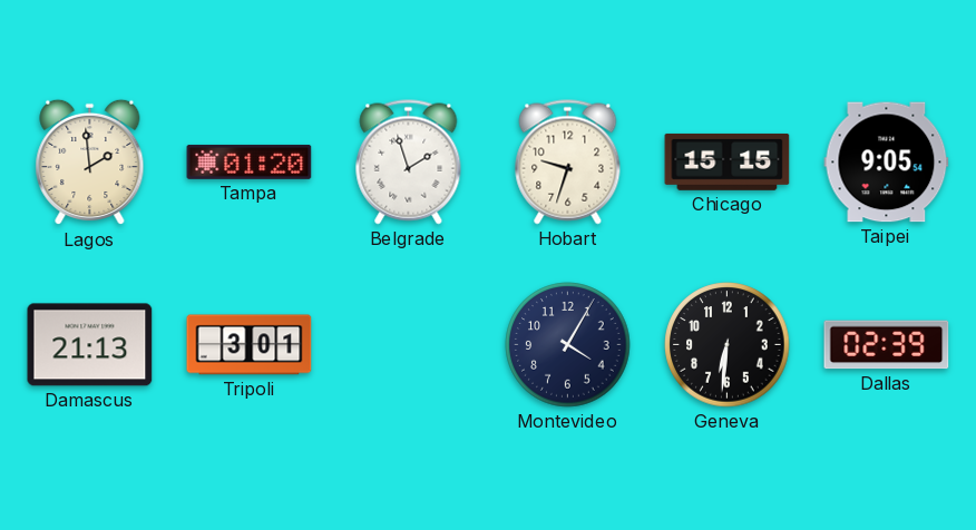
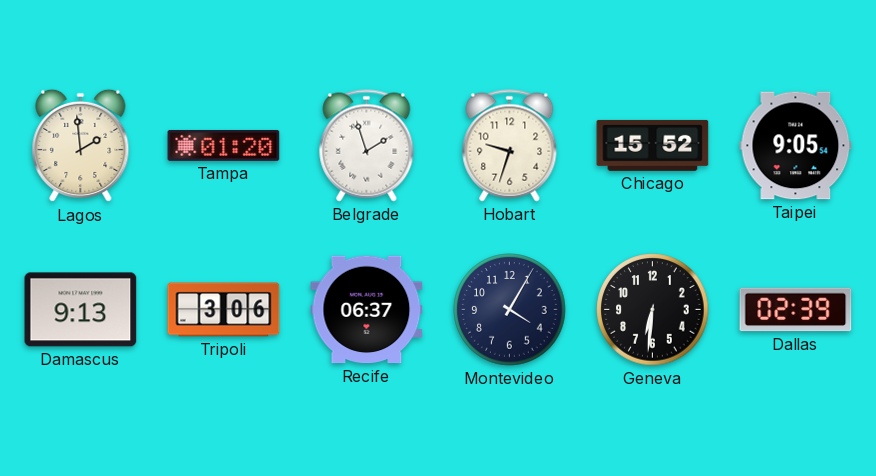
Chicago: 15:15 -> 15:52 (653, 145)
Damascus: 21:13 -> 9:13 (81, 310)
Tripoli: 3:01 -> 3:06 (224, 310)
Recife: none -> 06:37 (367, 310)
